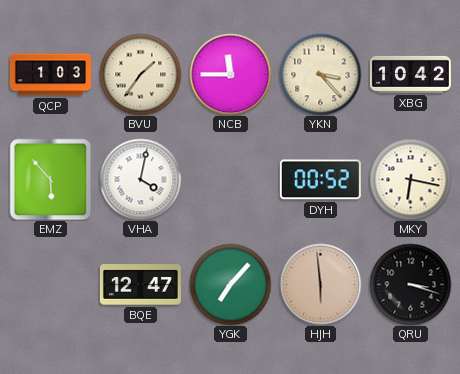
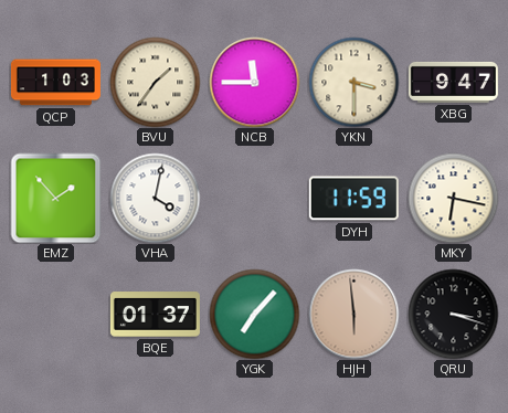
YKN: 3:23 -> 3:30 (353, 82)
XBG: 10:42 -> 9:47 (453, 82)
EMZ: 5:53 -> 1:53 (55, 198)
DYH: 00:52 -> 11:59 (353, 199)
BQE: 12:47 -> 01:37 (155, 315)
